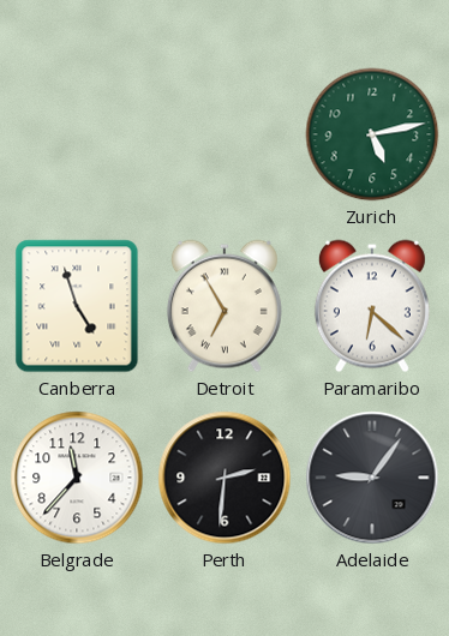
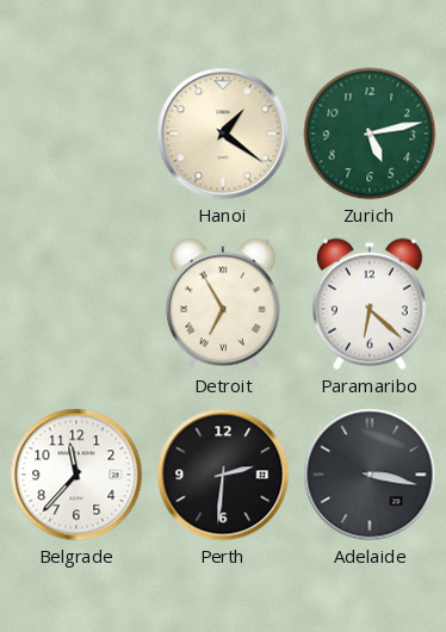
Hanoi: none -> 1:21 (223, 134)
Canberra: 4:57 -> none (77, 306)
Adelaide: 9:06 -> 3:17 (370, 475)
